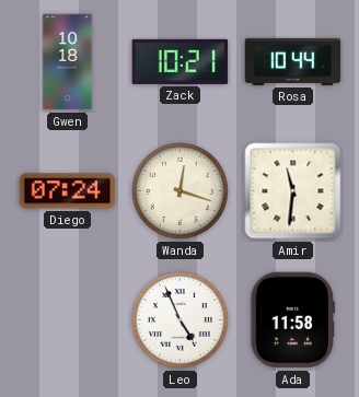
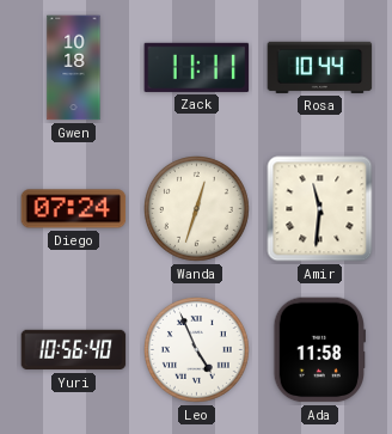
Zack: 10:21 -> 11:11 (197, 67)
Wanda: 12:18 -> 12:33 (197, 209)
Yuri: none -> 10:56 (74, 350)
